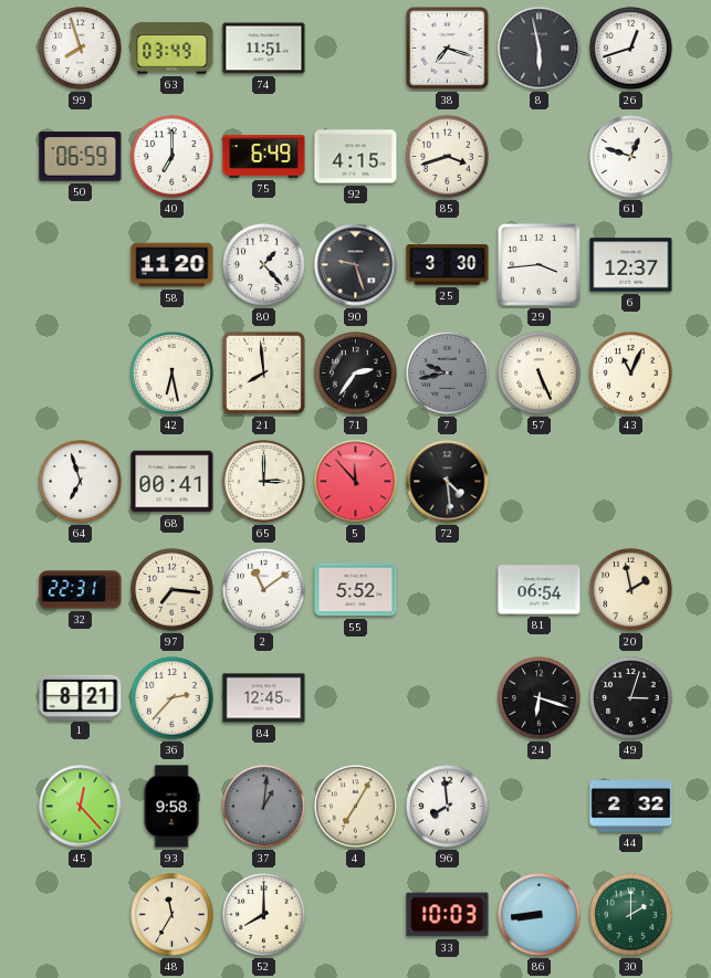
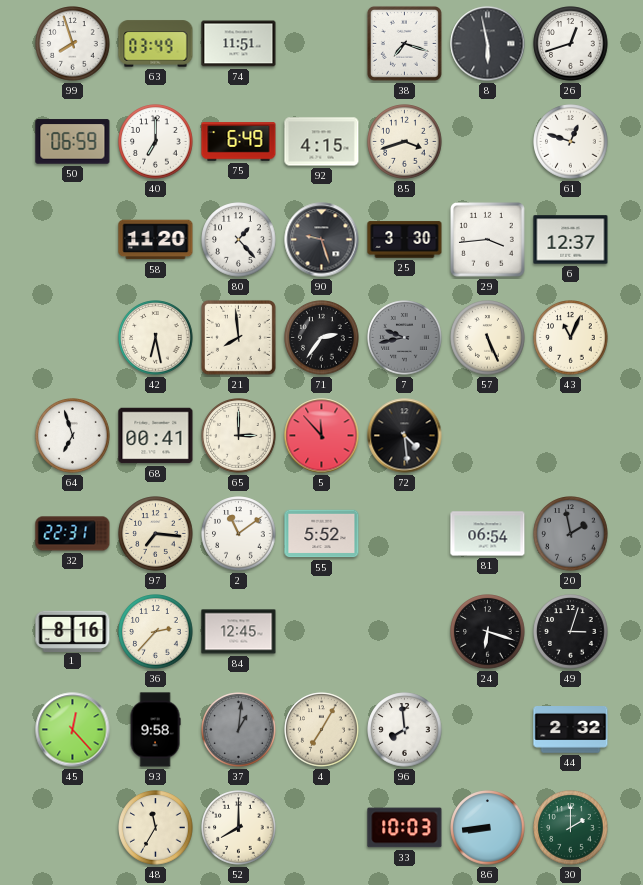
20 dial: cream -> grey (571, 534)
1: 8:21 -> 8:16 (73, 631)
